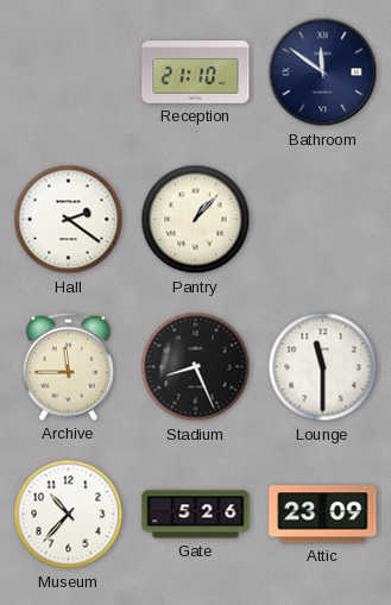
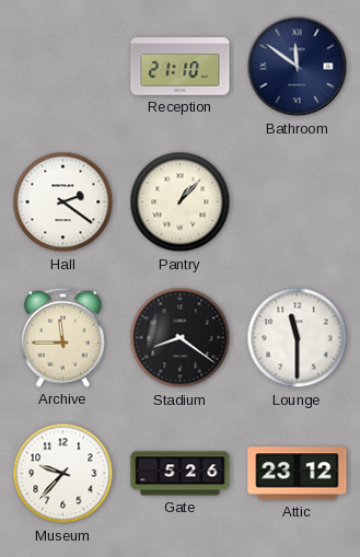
Stadium: 8:26 -> 8:21 (181, 338)
Museum: 10:37 -> 9:37 (63, 474)
Attic: 23:09 -> 23:12 (298, 474)
